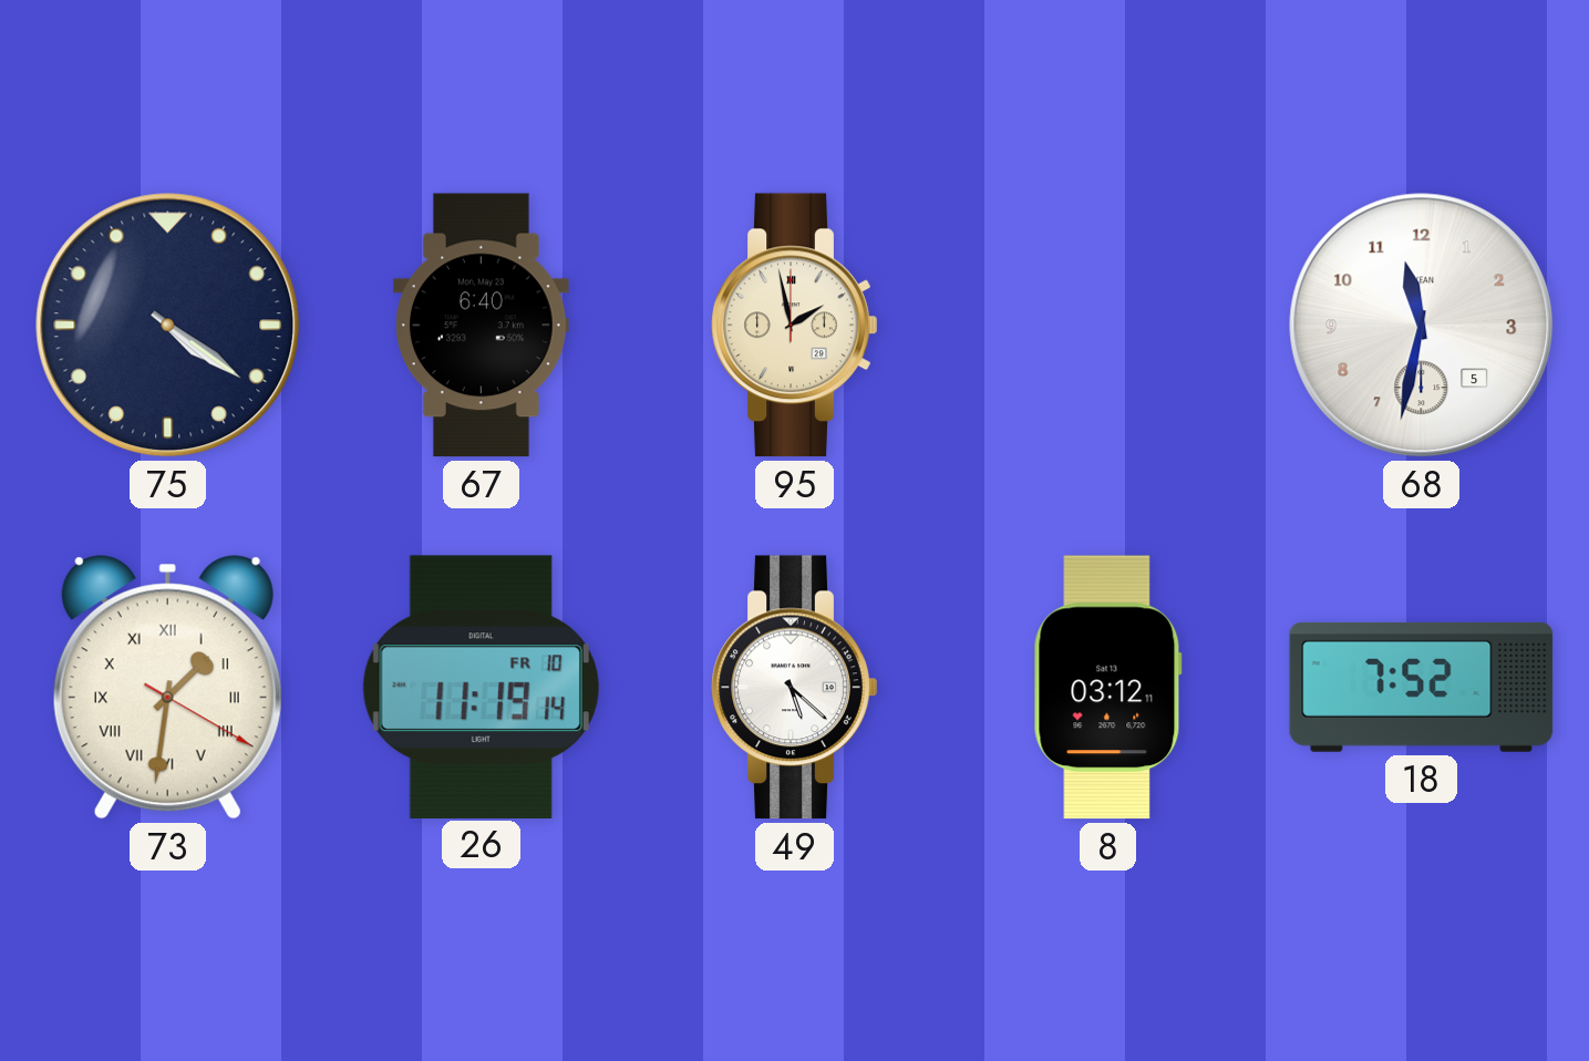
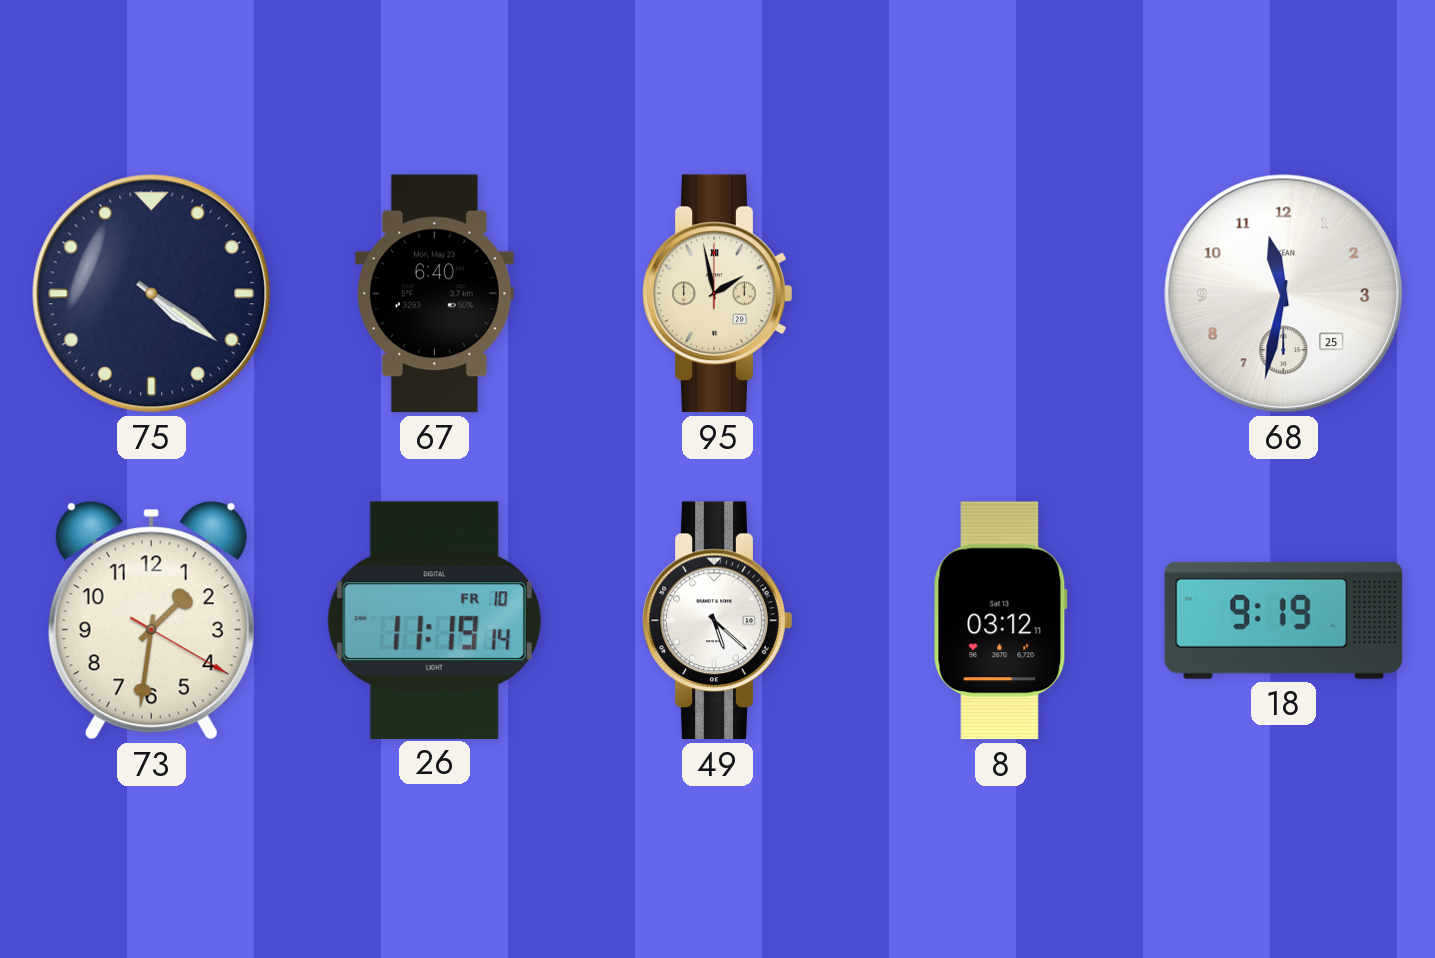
68 date: 5 -> 25 (1284, 294)
73 numerals: Roman -> Arabic (151, 621)
18: 7:52 -> 9:19 (1284, 620)
